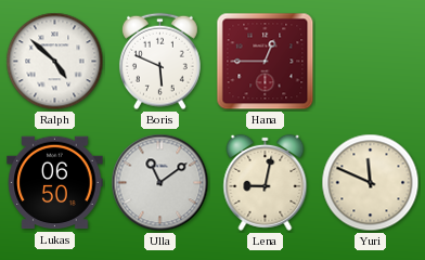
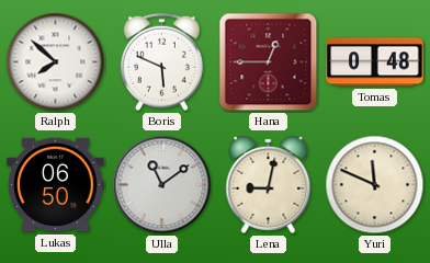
Ralph: 4:52 -> 7:52 (56, 62)
Tomas: none -> 0:48 (375, 62)
